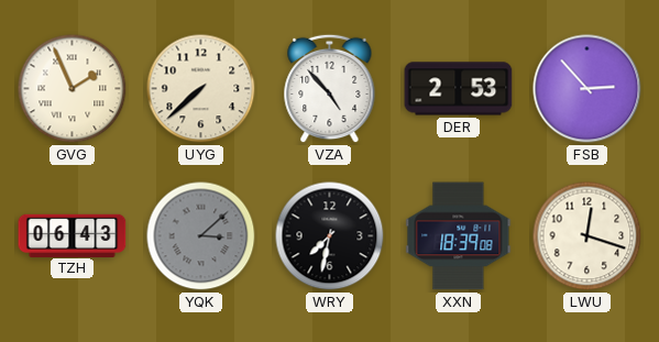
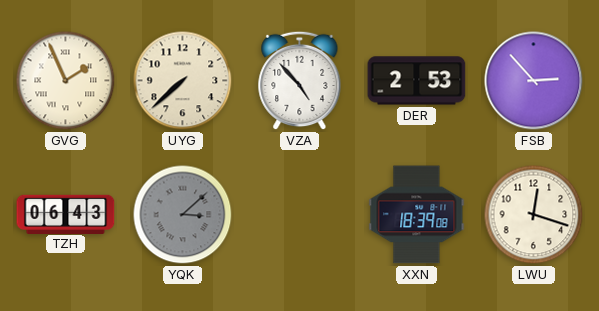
WRY: 7:32 -> none (330, 236)
